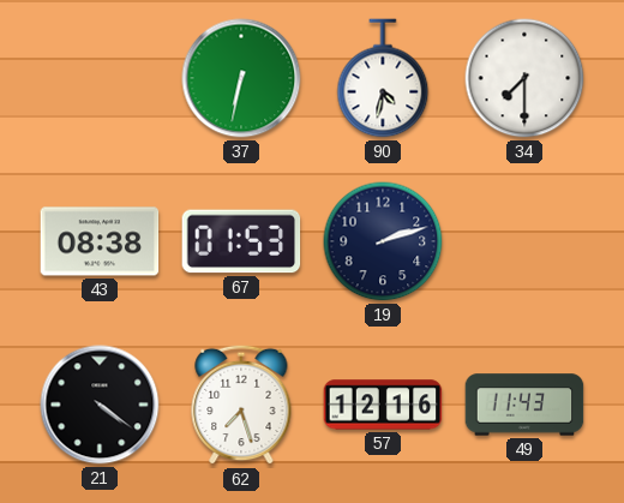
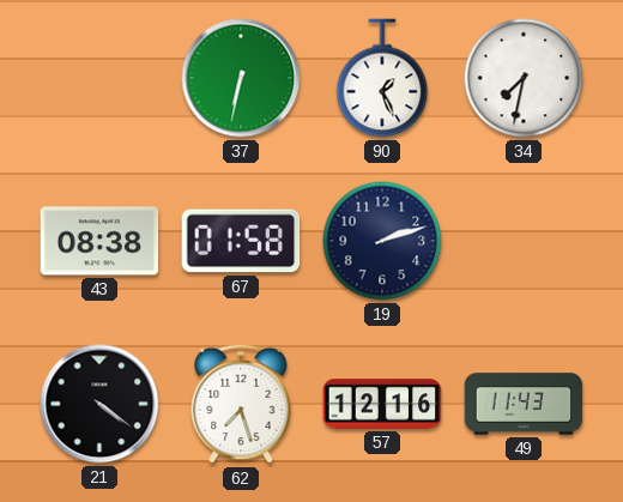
90: 4:32 -> 1:26 (382, 78)
34: 7:30 -> 7:32 (524, 78)
67: 01:53 -> 01:58 (241, 241)
